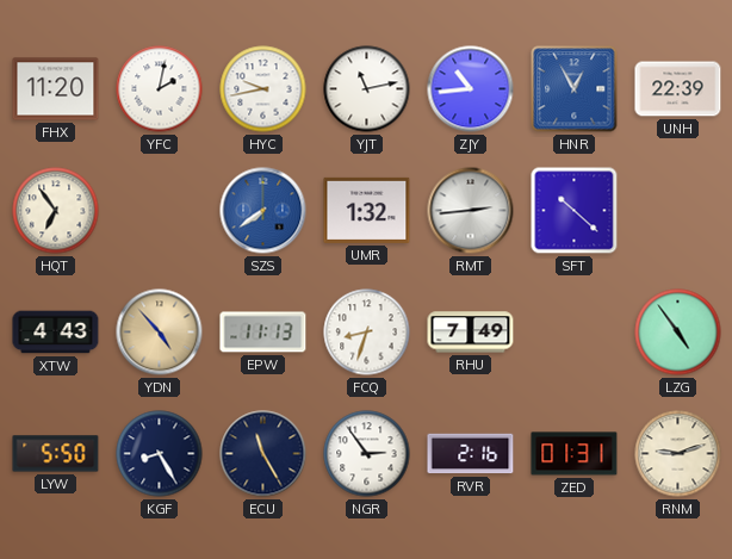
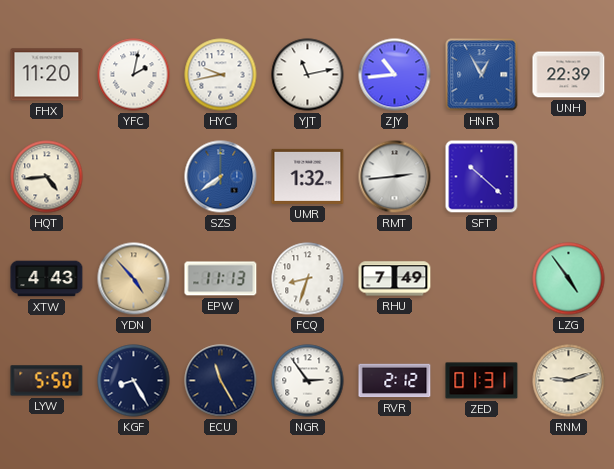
HQT: 6:54 -> 4:44 (47, 177)
RVR: 2:16 -> 2:12 (395, 381)
